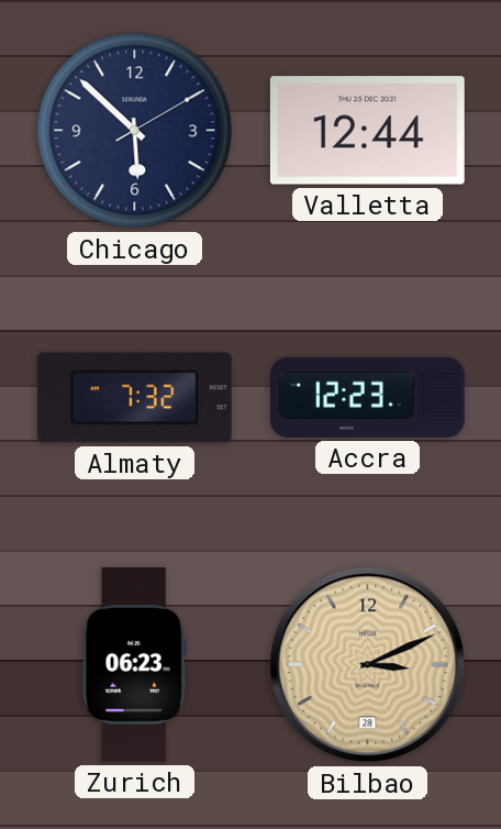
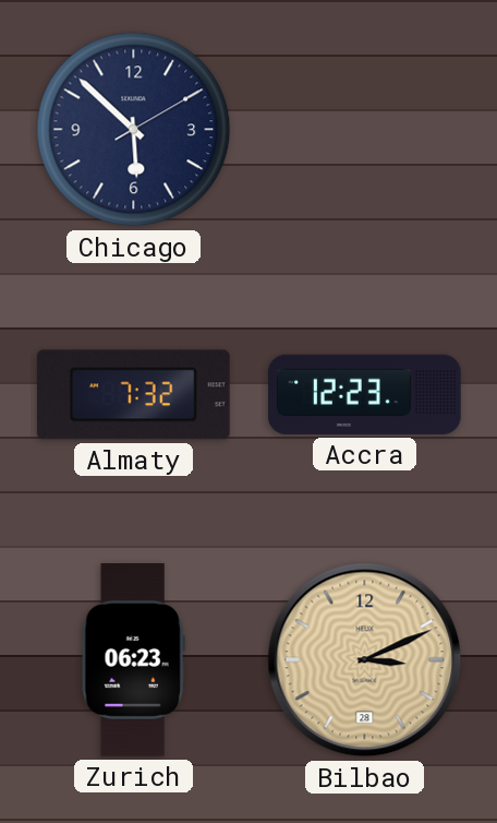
Valletta: 12:44 -> none (367, 131)
